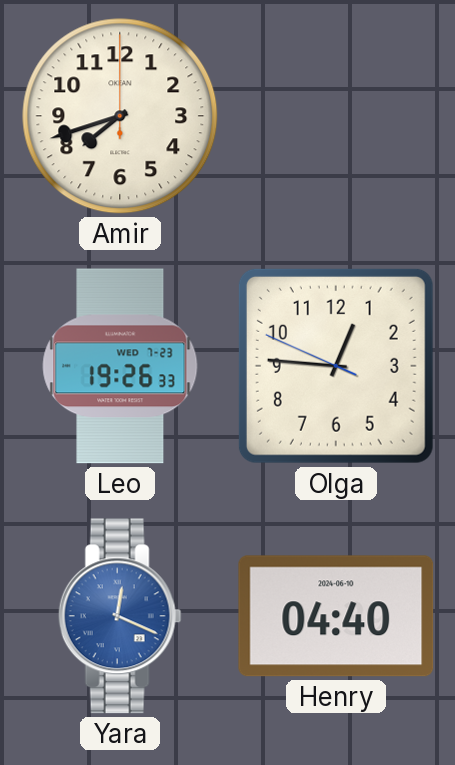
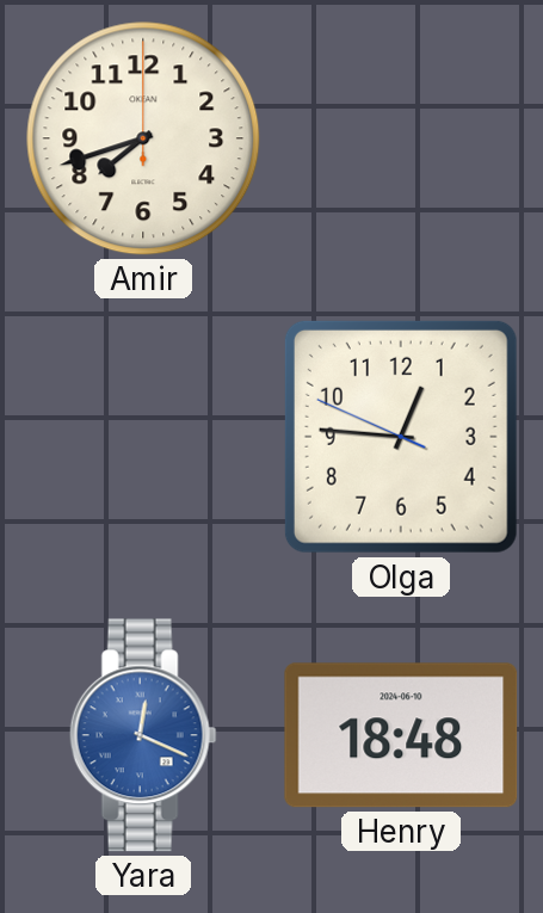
Leo: 19:26 -> none (120, 366)
Henry: 04:40 -> 18:48 (401, 735)
